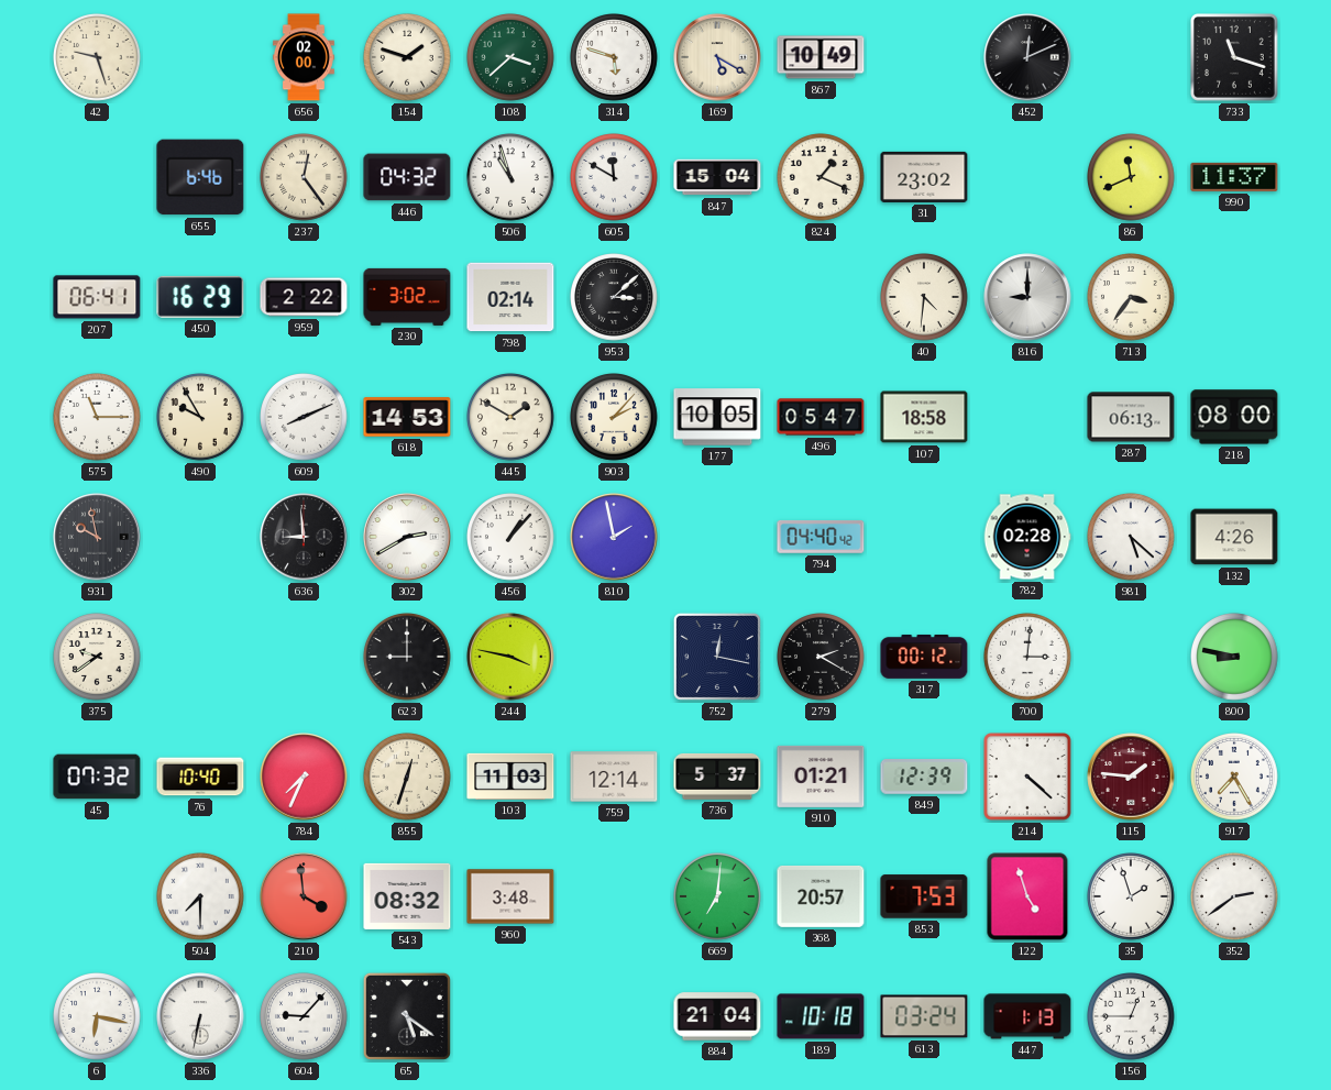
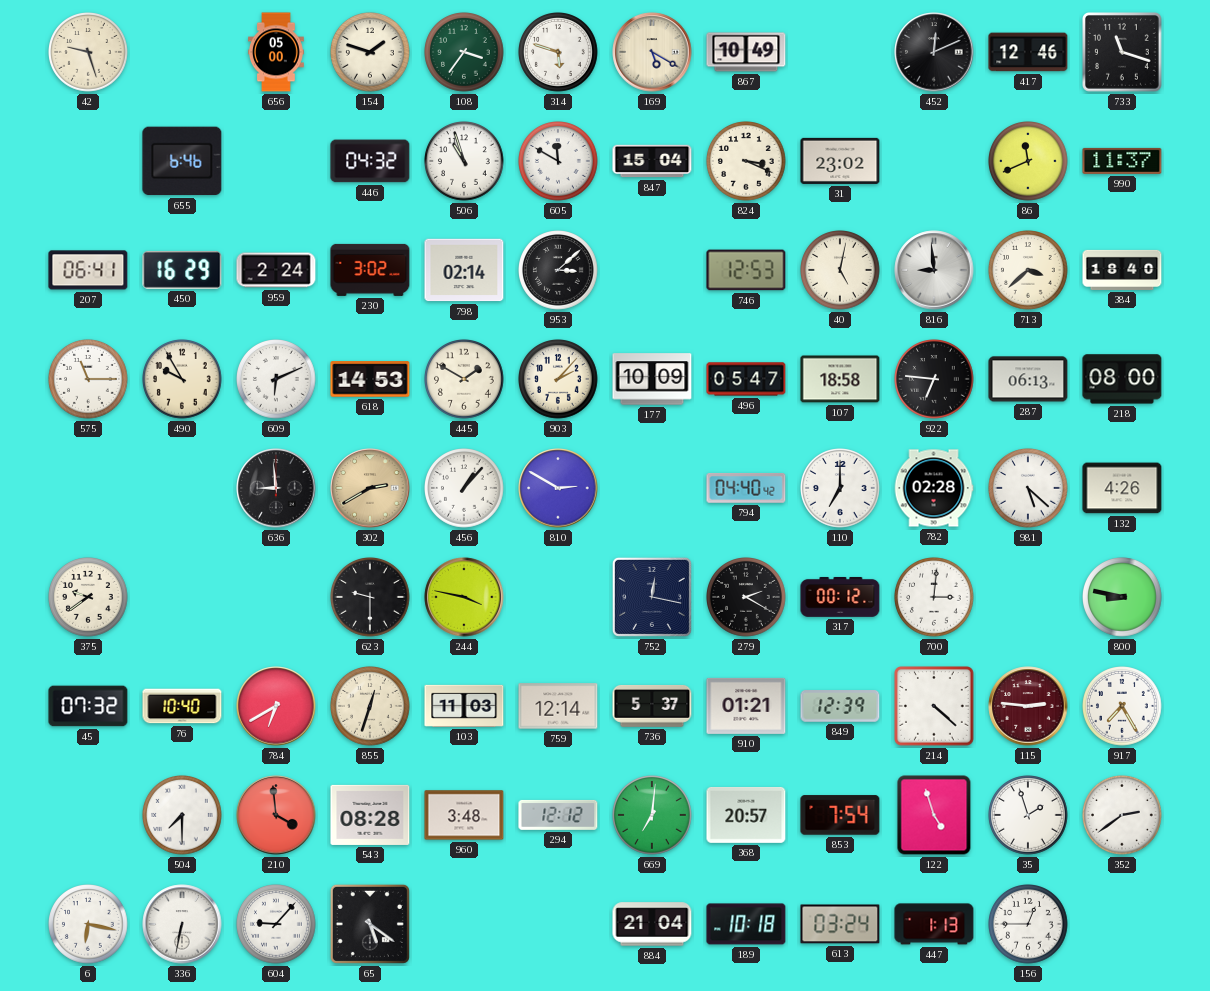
656: 02:00 -> 05:00 (276, 52)
108: 3:38 -> 3:36 (465, 53)
417: none -> 12:46 (1028, 52)
237: 12:24 -> none (305, 178)
824: 1:19 -> 3:19 (747, 162)
959: 2:22 -> 2:24 (276, 270)
746: none -> 12:53 (746, 270)
40: 4:31 -> 5:02 (841, 271)
816: 9:00 -> 8:59 (934, 270)
713: 3:36 -> 3:38 (1029, 271)
384: none -> 18:40 (1122, 270)
609: 8:11 -> 6:11 (277, 380)
177: 10:05 -> 10:09 (652, 379)
922: none -> 6:46 (935, 380)
931: 9:58 -> none (97, 537)
302 dial: white -> champagne (370, 488)
810: 1:58 -> 2:50 (558, 488)
110: none -> 7:00 (841, 489)
623: 9:00 -> 9:30 (371, 598)
784: 7:34 -> 6:40 (276, 706)
115: 1:46 -> 2:46 (1028, 706)
543: 08:32 -> 08:28 (370, 815)
294: none -> 12:12 (558, 815)
853: 7:53 -> 7:54 (840, 815)
